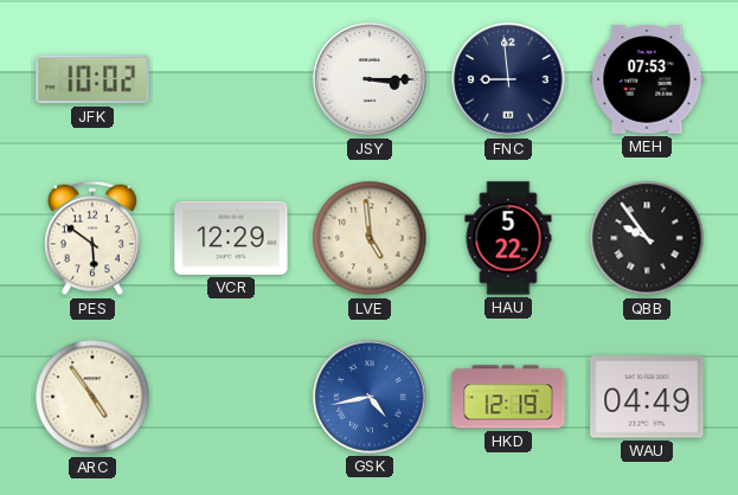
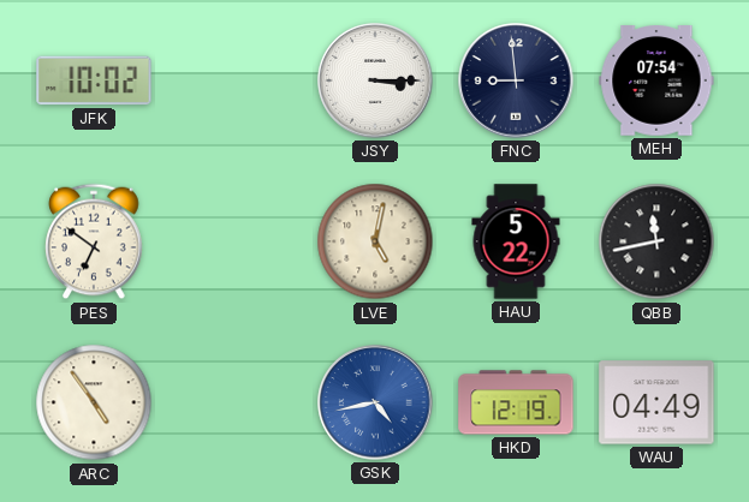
MEH: 07:53 -> 07:54 (656, 80)
PES: 5:51 -> 6:51 (94, 241)
VCR: 12:29 -> none (231, 238)
LVE: 4:59 -> 5:02 (375, 241)
QBB: 9:54 -> 11:43 (656, 241)
